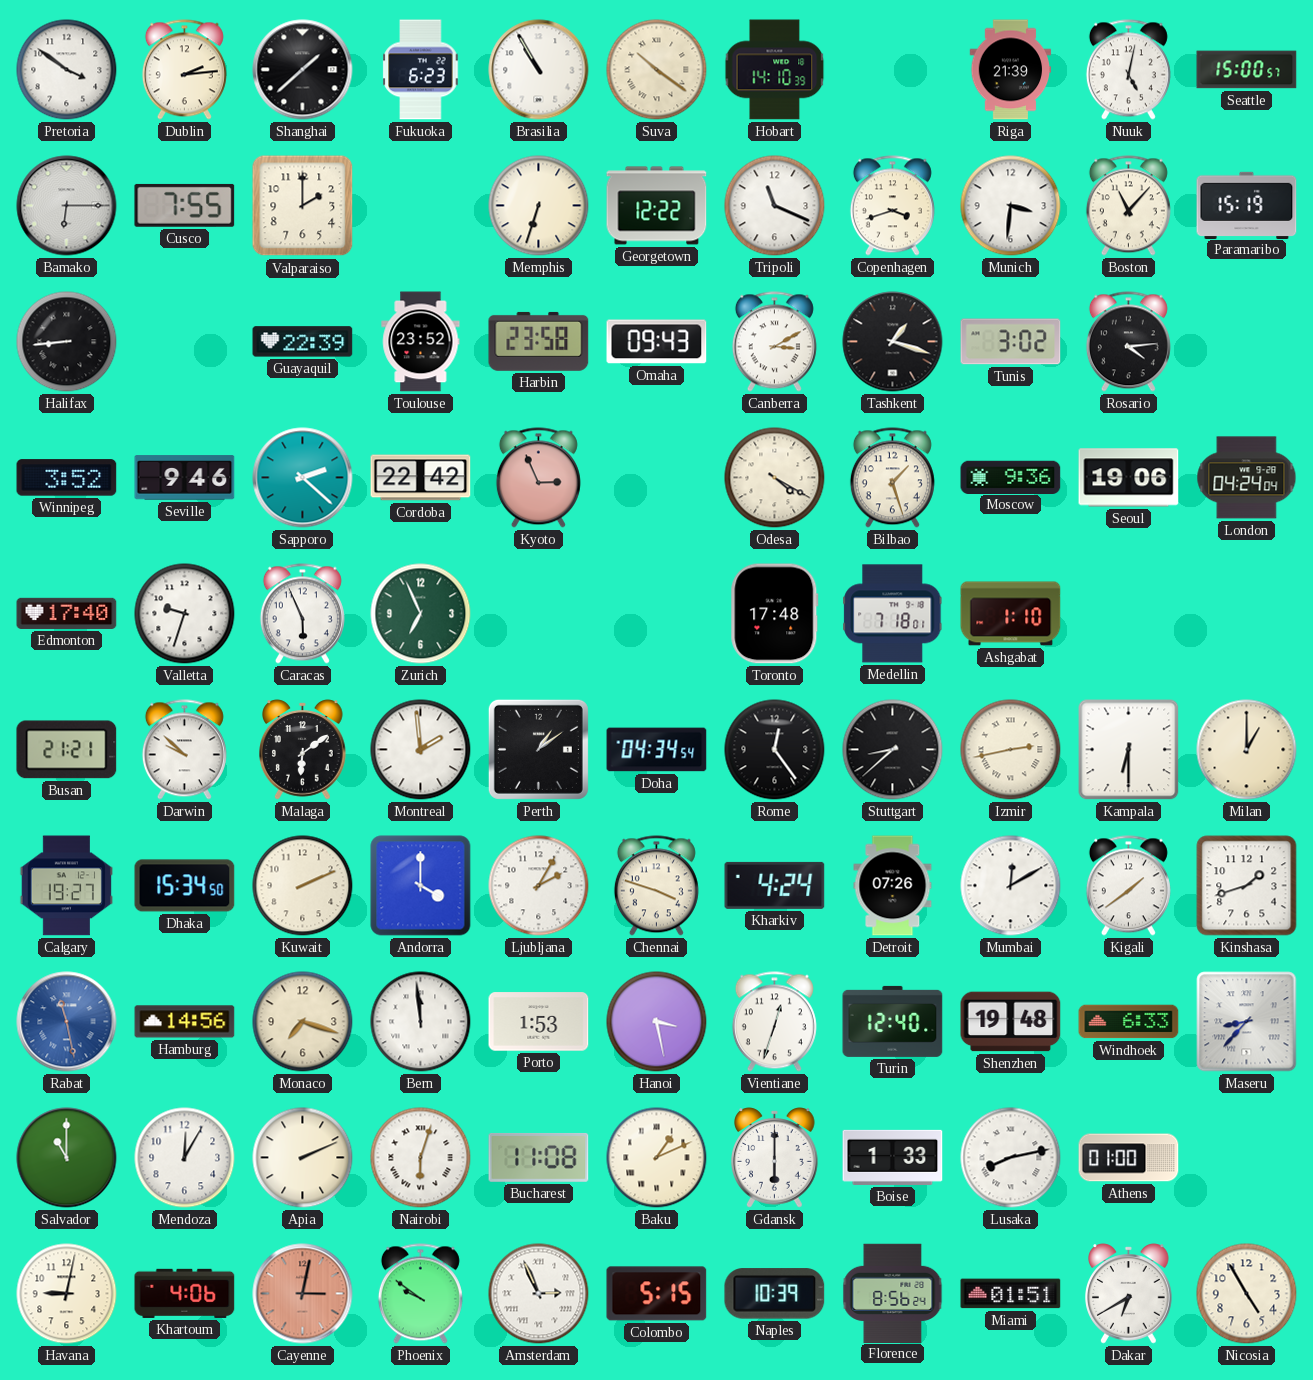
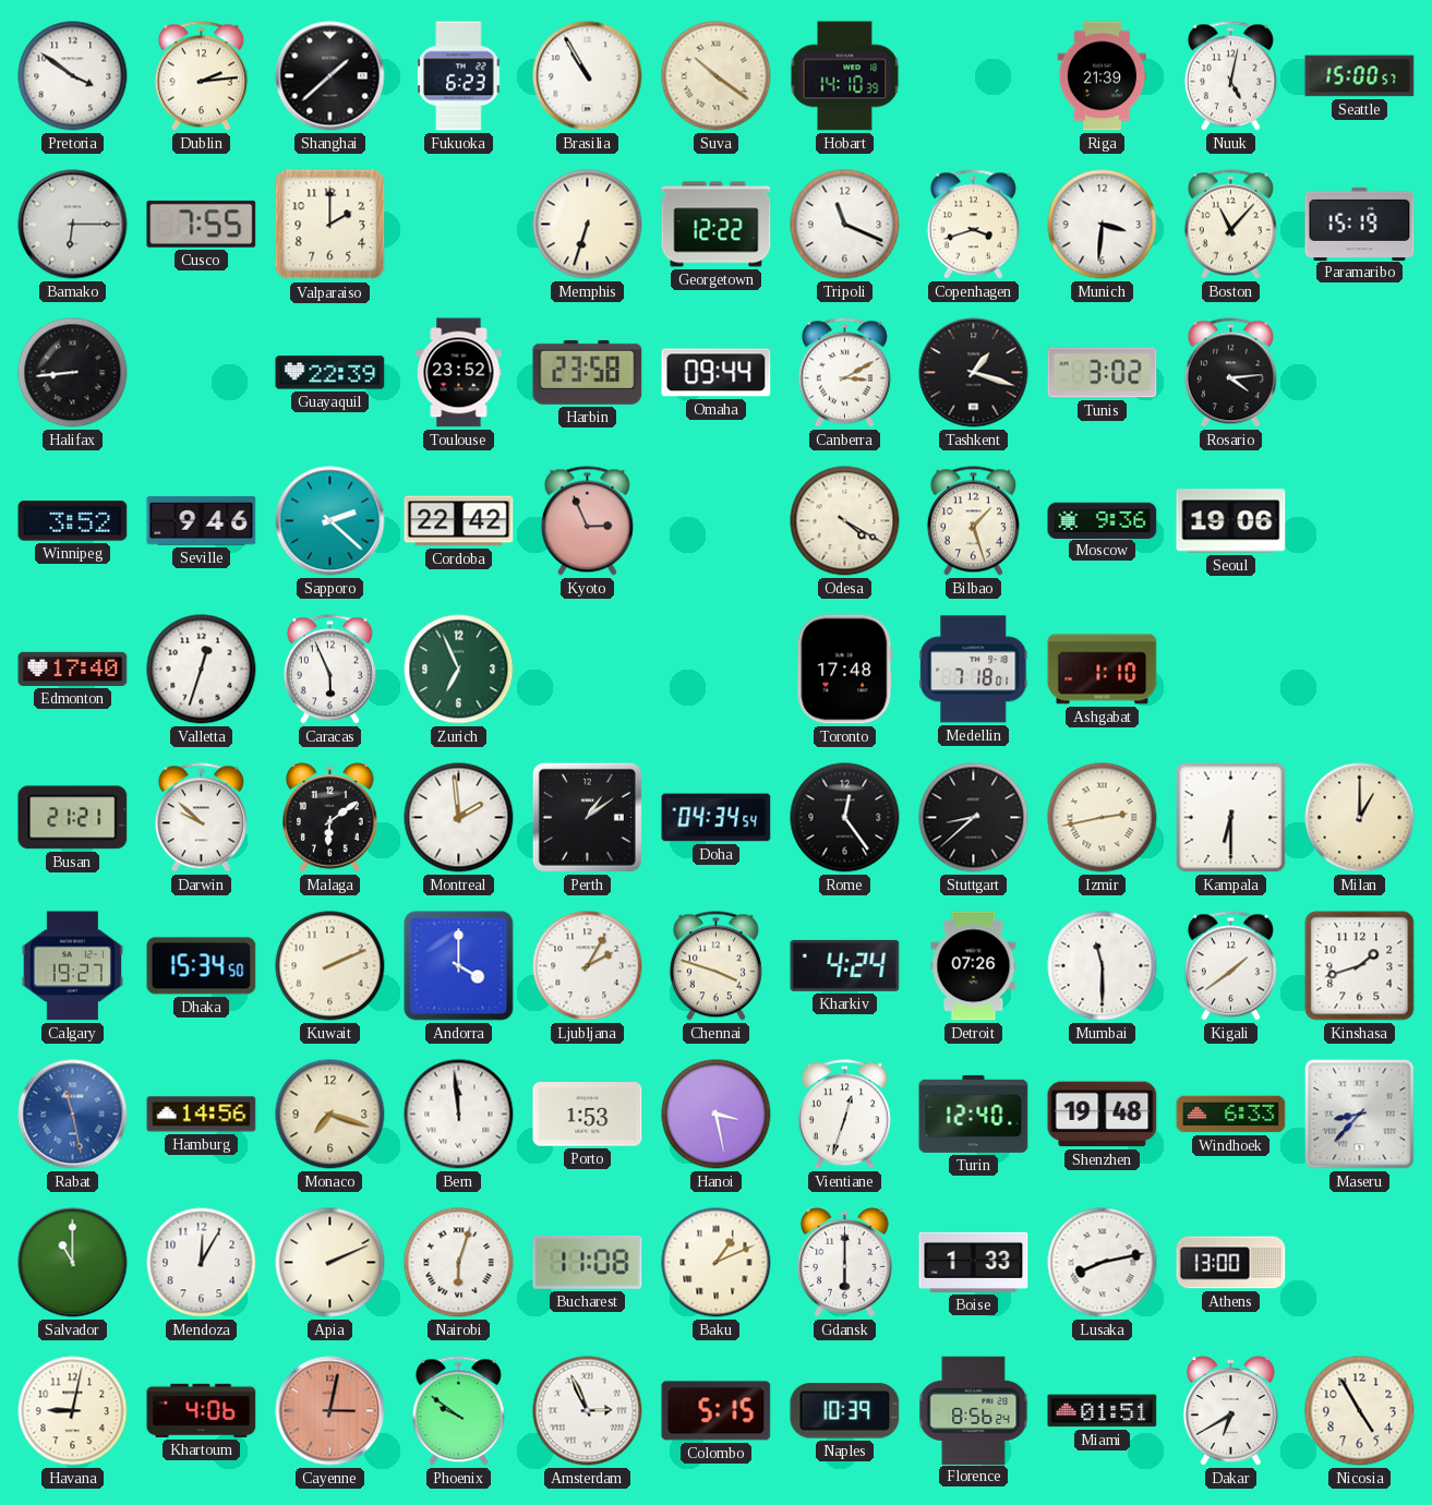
Omaha: 09:43 -> 09:44 (717, 373)
London: 04:24 -> none (1247, 478)
Valletta: 9:33 -> 12:33 (202, 670)
Mumbai: 12:10 -> 11:30 (1103, 966)
Athens: 01:00 -> 13:00 (1231, 1263)
